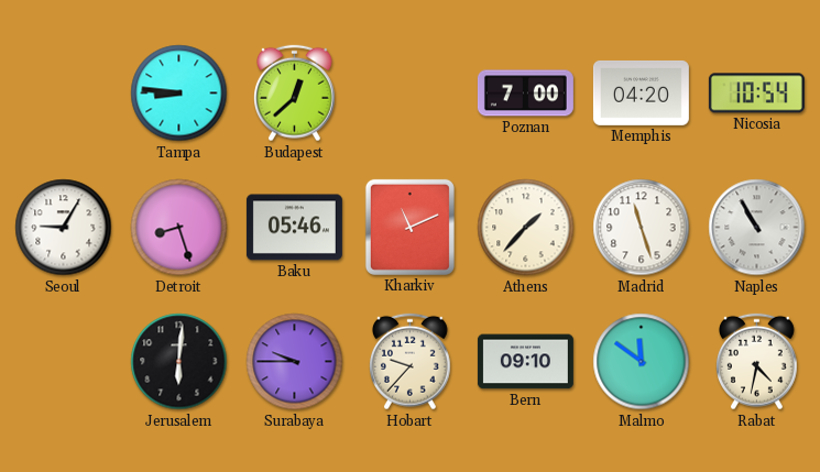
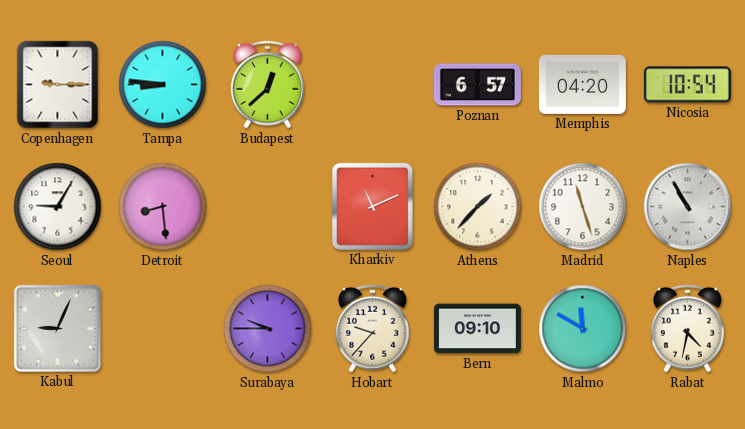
Copenhagen: none -> 9:15 (58, 85)
Poznan: 7:00 -> 6:57 (477, 85)
Detroit: 8:27 -> 8:29 (163, 207)
Baku: 05:46 -> none (294, 228)
Kabul: none -> 9:04 (57, 328)
Jerusalem: 6:01 -> none (179, 362)
Malmo: 11:51 -> 11:50 (583, 329)
